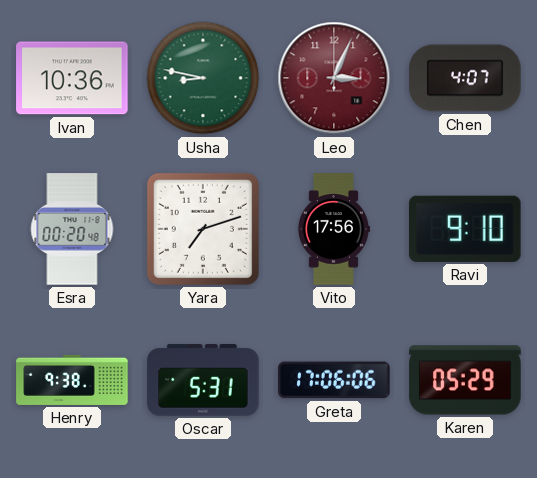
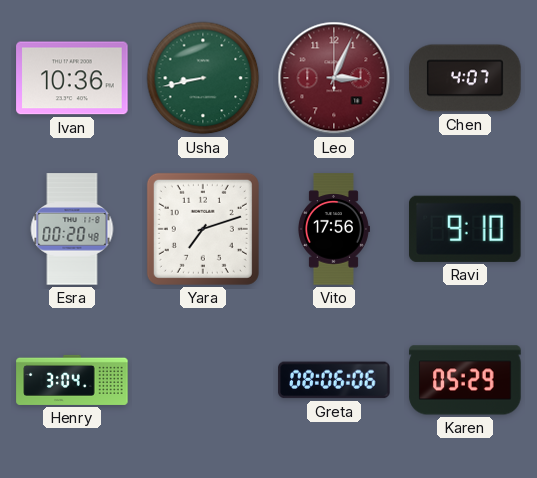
Usha: 8:47 -> 8:43 (203, 78)
Henry: 9:38 -> 3:04 (72, 380)
Oscar: 5:31 -> none (203, 380)
Greta: 17:06 -> 08:06 (334, 380)
